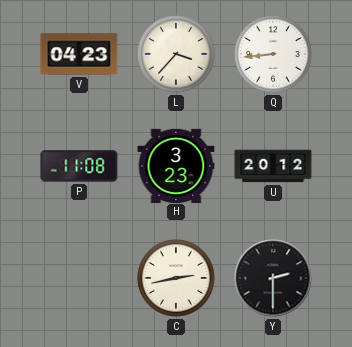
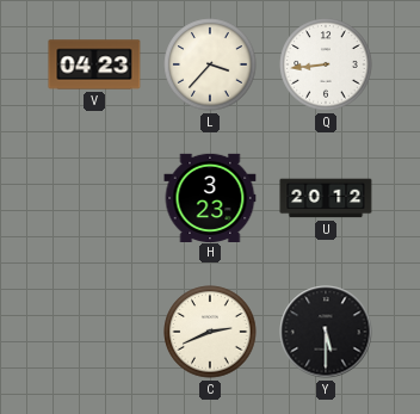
P: 11:08 -> none (79, 166)
C: 2:43 -> 2:41 (210, 332)
Y: 2:30 -> 5:30 (326, 332)
